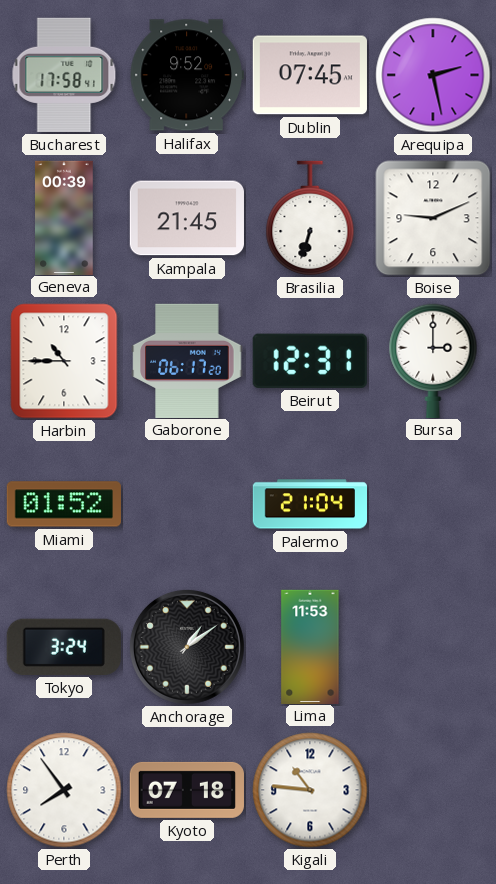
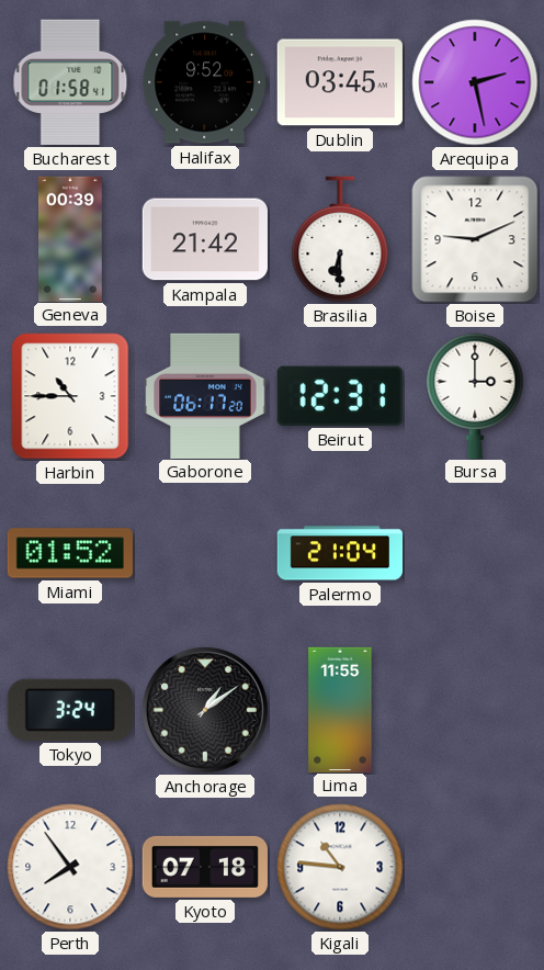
Bucharest: 17:58 -> 01:58 (70, 82)
Dublin: 07:45 -> 03:45 (340, 82)
Kampala: 21:45 -> 21:42 (205, 239)
Brasilia: 6:33 -> 6:30 (340, 239)
Lima: 11:53 -> 11:55 (340, 709)
